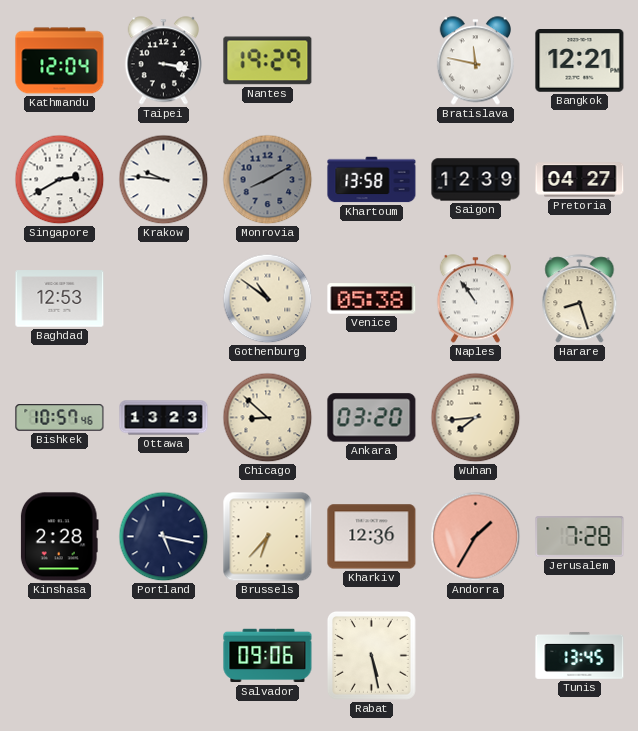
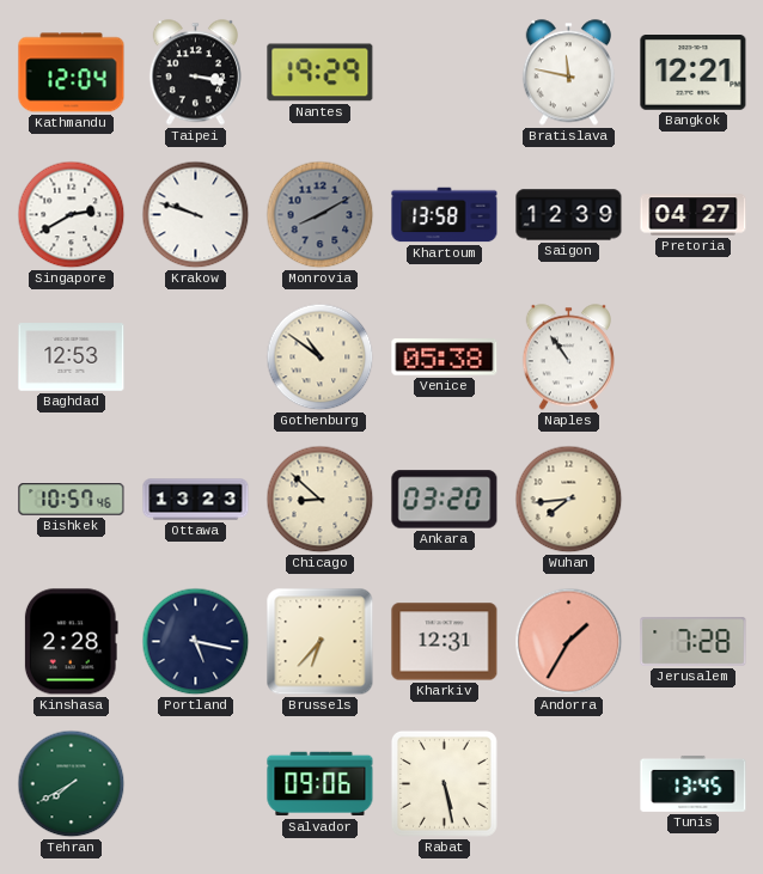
Krakow: 9:46 -> 9:48 (196, 215)
Harare: 8:27 -> none (580, 299)
Kharkiv: 12:36 -> 12:31 (445, 642)
Tehran: none -> 7:40 (72, 784)
